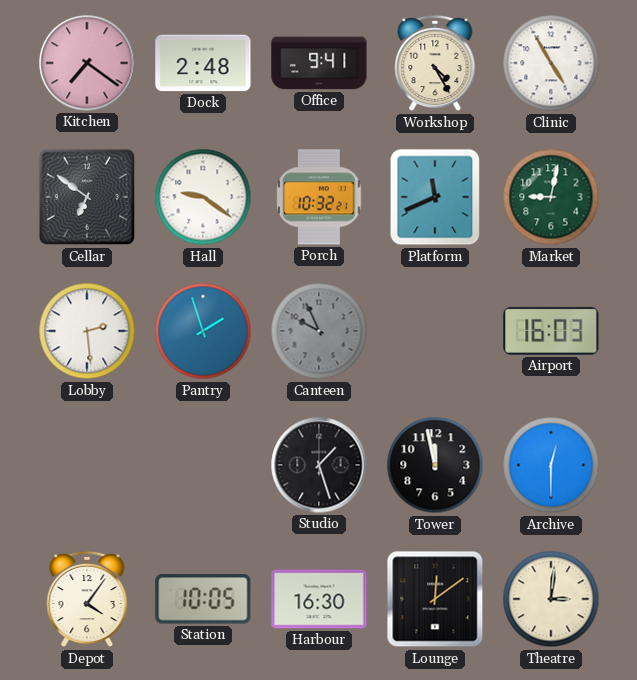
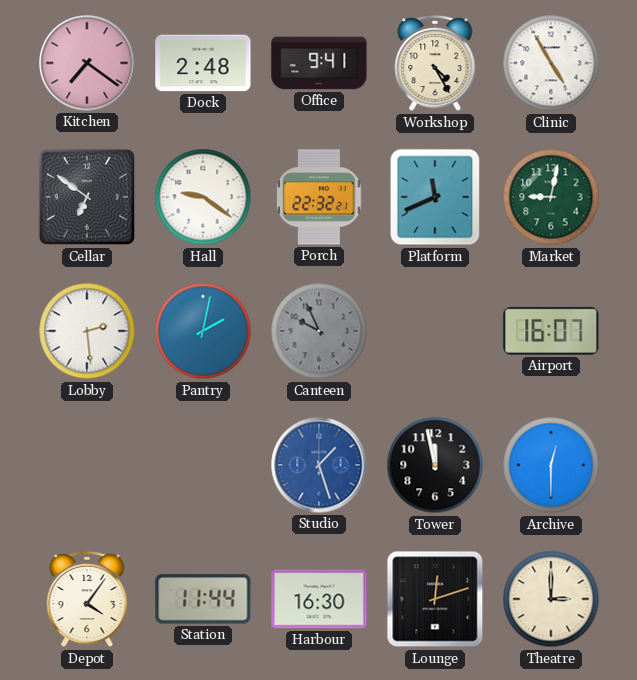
Porch: 10:32 -> 22:32 (319, 197)
Pantry: 1:57 -> 2:02 (203, 331)
Airport: 16:03 -> 16:07 (551, 331)
Studio dial: black -> blue (319, 465)
Station: 10:05 -> 11:44 (203, 599)
Lounge: 12:09 -> 12:12 (435, 599)
Theatre: 3:01 -> 3:00 (551, 599)
